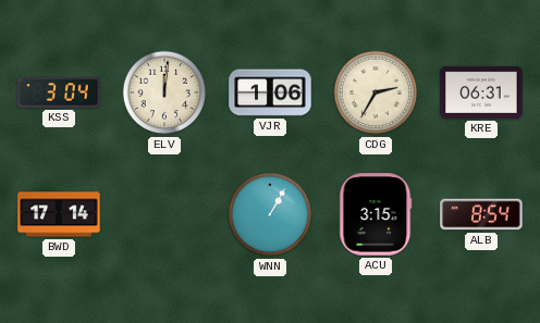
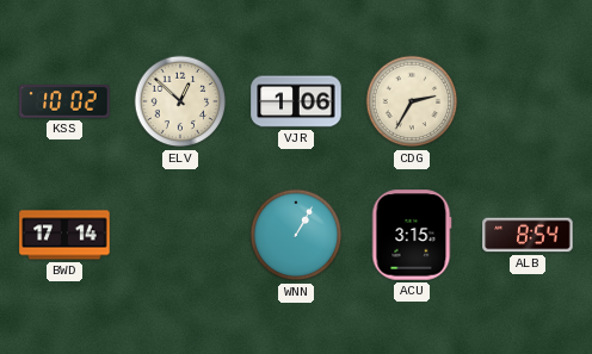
KSS: 3:04 -> 10:02 (64, 101)
ELV: 12:01 -> 12:52 (180, 101)
KRE: 06:31 -> none (481, 92)
